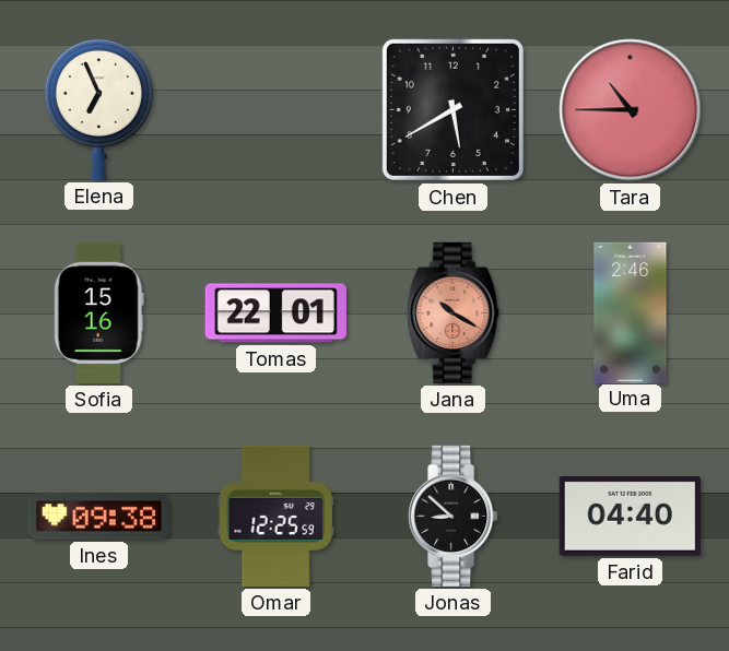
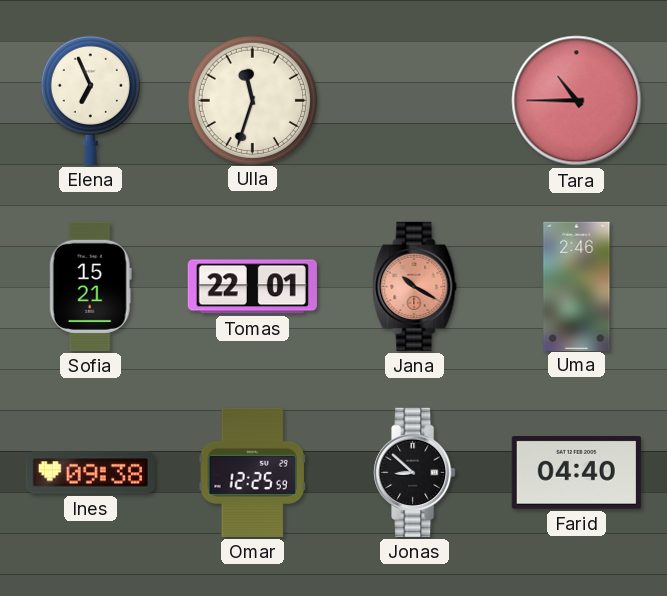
Ulla: none -> 11:33 (252, 100)
Chen: 5:40 -> none (452, 109)
Sofia: 15:16 -> 15:21 (90, 286)
